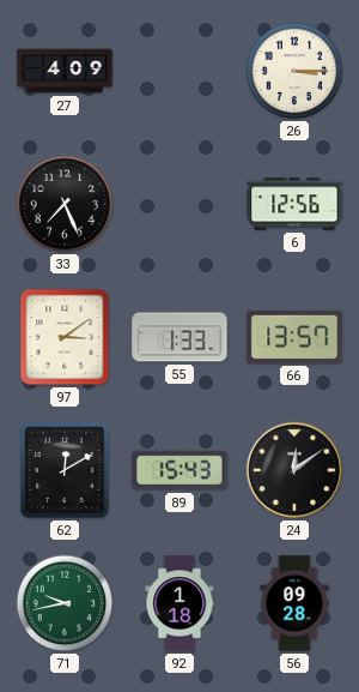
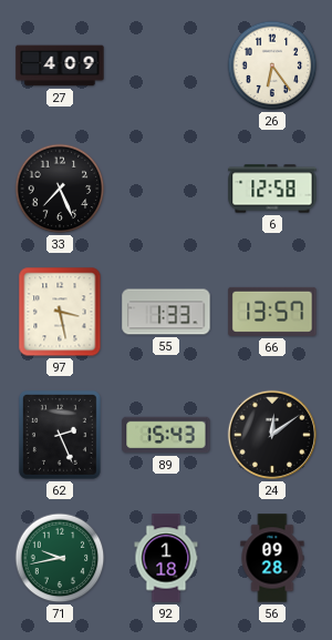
26: 3:15 -> 6:24 (272, 65)
6: 12:56 -> 12:58 (272, 189)
97: 3:09 -> 3:28 (60, 312)
62: 12:10 -> 2:26 (60, 435)
